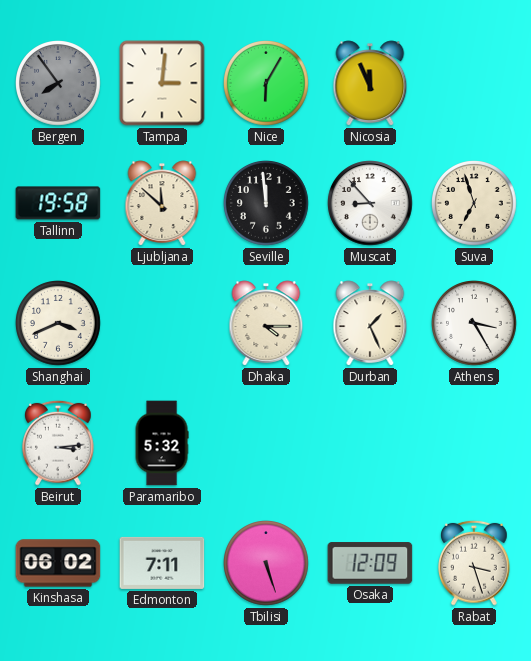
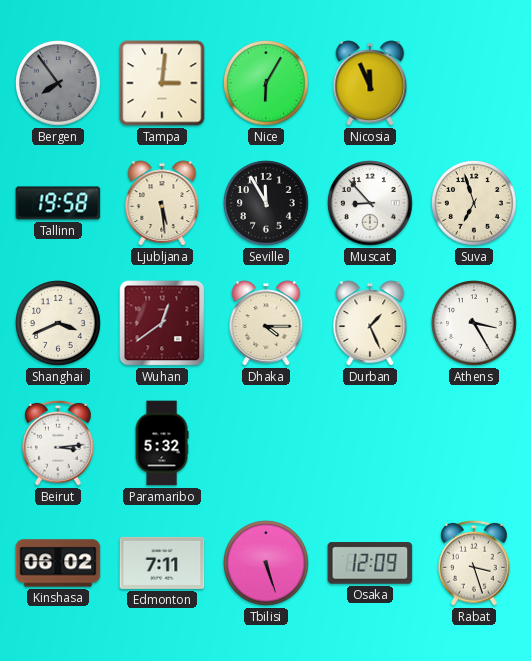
Ljubljana: 11:52 -> 5:29 (162, 203)
Seville: 11:59 -> 11:55 (267, 204)
Wuhan: none -> 12:39 (162, 323)
